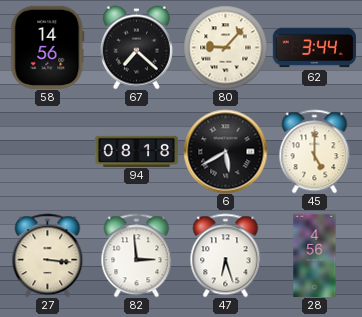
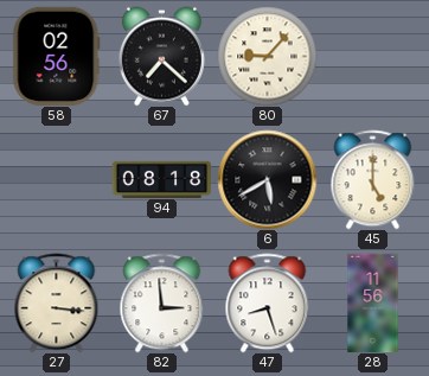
58: 14:56 -> 02:56 (57, 56)
62: 3:44 -> none (314, 48)
47: 6:27 -> 8:27 (268, 302)
28: 4:56 -> 11:56 (373, 302)
